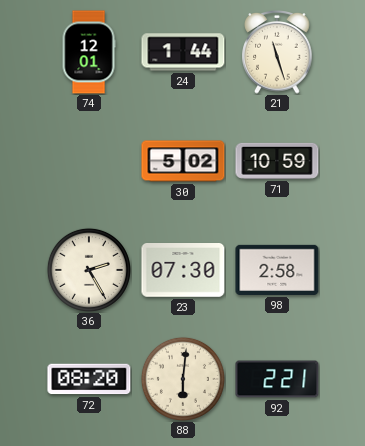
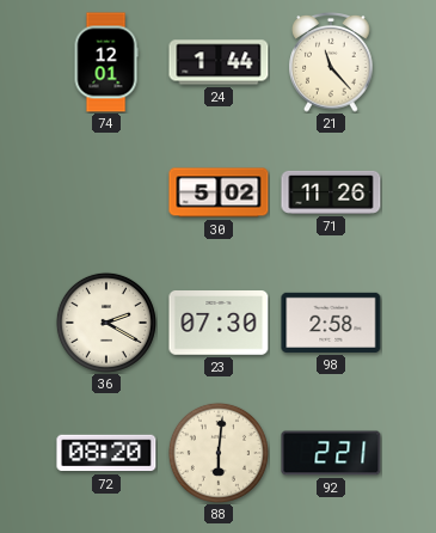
21: 11:27 -> 11:23 (331, 63)
71: 10:59 -> 11:26 (331, 192)
36: 2:25 -> 2:20 (106, 323)
